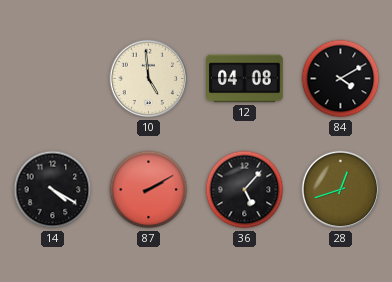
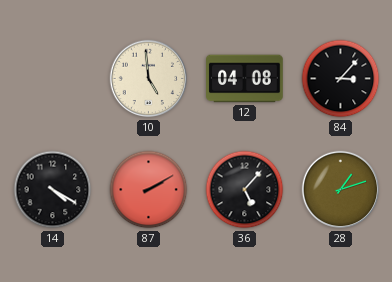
84: 4:10 -> 3:07 (341, 79)
28: 12:42 -> 1:12 (341, 190)
